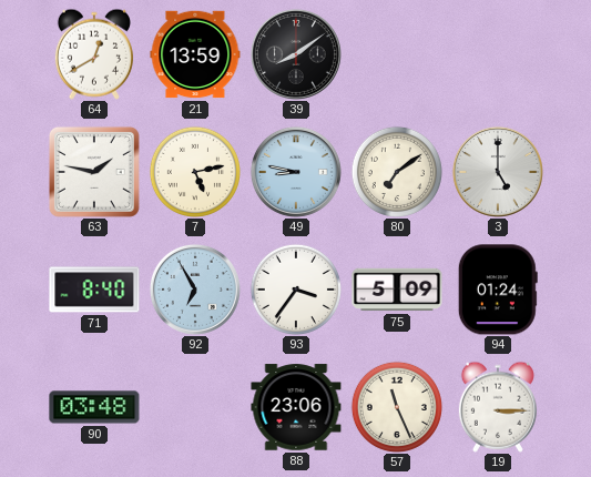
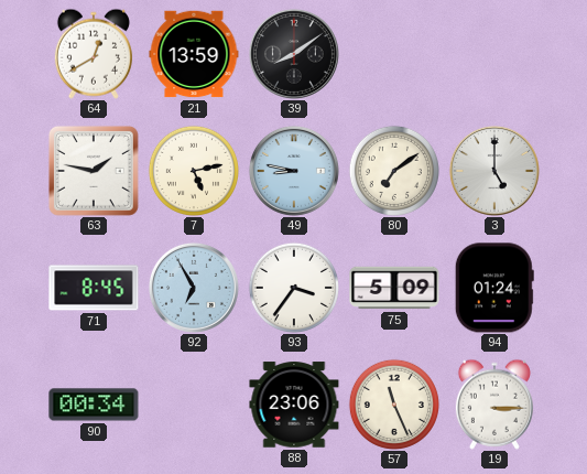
71: 8:40 -> 8:45 (94, 288)
90: 03:48 -> 00:34 (94, 405)
